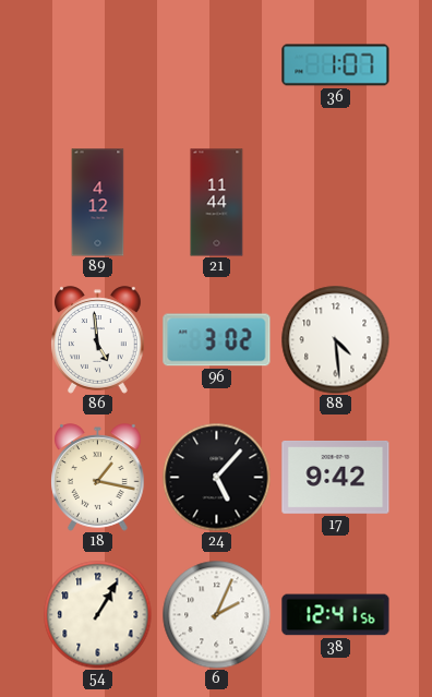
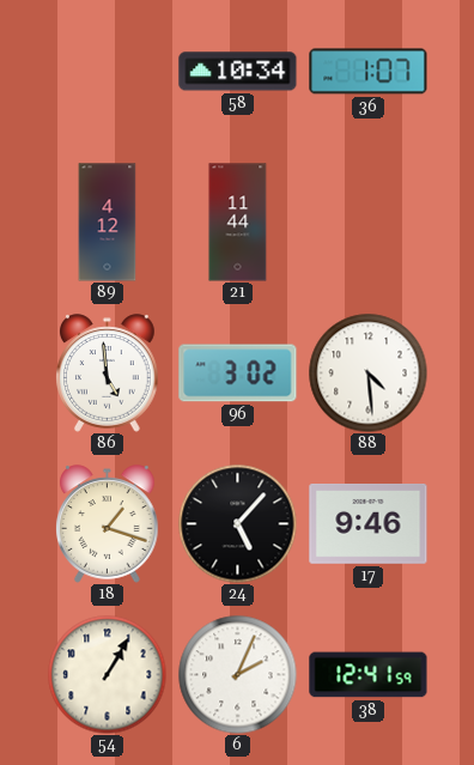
58: none -> 10:34 (238, 72)
18: 1:17 -> 1:18 (108, 524)
17: 9:42 -> 9:46 (369, 524)
38: 12:41:56 -> 12:41:59 (369, 675)
